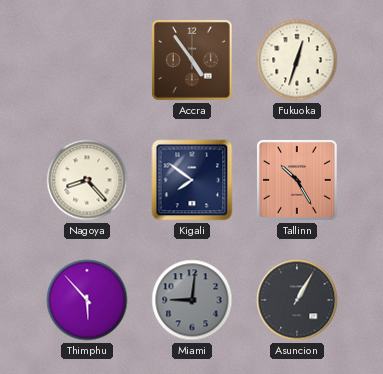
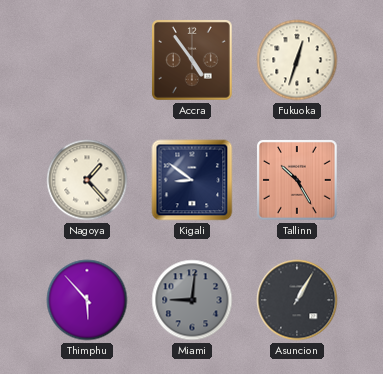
Nagoya: 8:23 -> 1:23 (87, 180)
Kigali: 7:51 -> 8:51 (192, 180)
